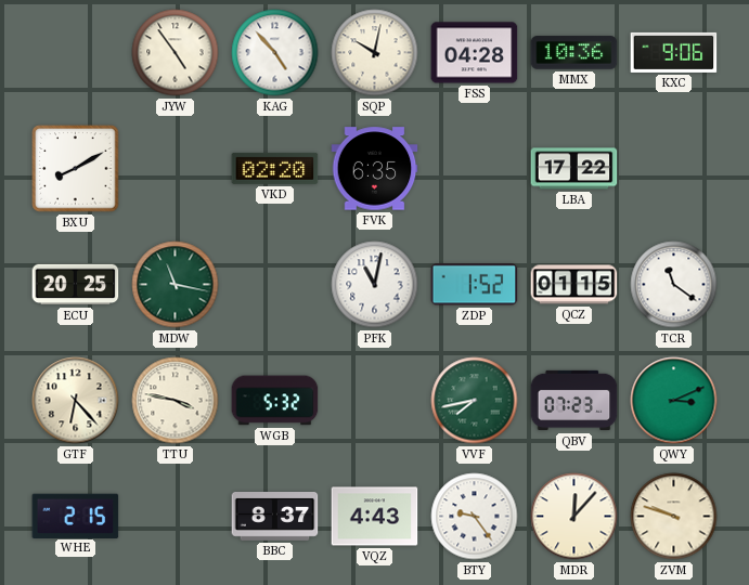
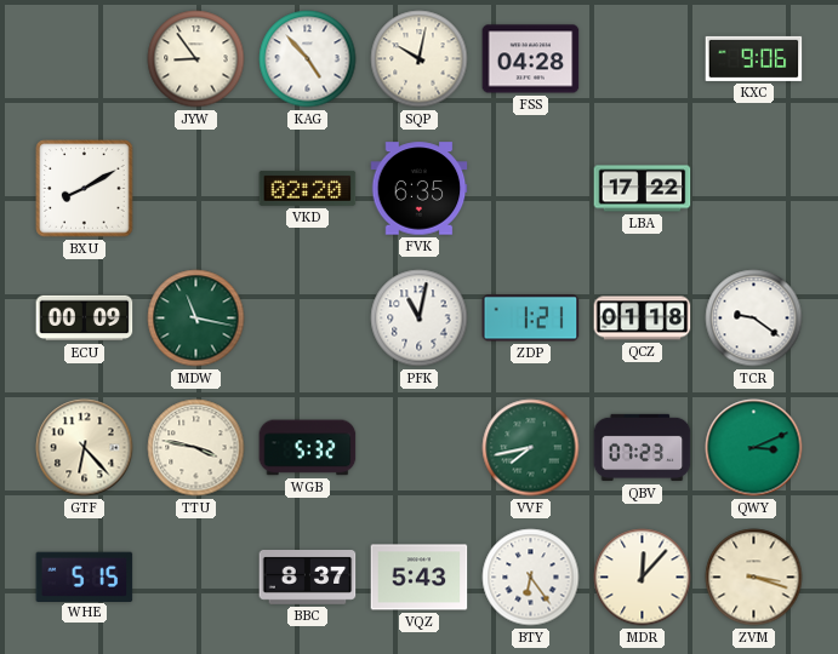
JYW: 4:54 -> 8:54 (196, 59)
MMX: 10:36 -> none (574, 53)
ECU: 20:25 -> 00:09 (85, 319)
ZDP: 1:52 -> 1:21 (531, 319)
QCZ: 01:15 -> 01:18 (643, 319)
TCR: 11:21 -> 9:21 (754, 319)
WHE: 2:15 -> 5:15 (85, 576)
VQZ: 4:43 -> 5:43 (420, 578)
BTY: 9:24 -> 6:24 (531, 578)
ZVM: 9:48 -> 3:18 (754, 578)
